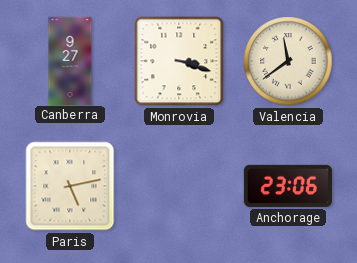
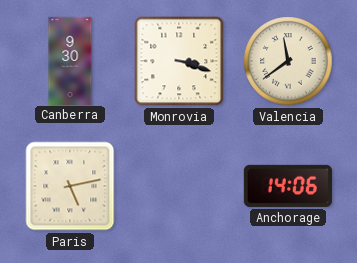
Canberra: 9:27 -> 9:30 (70, 60)
Anchorage: 23:06 -> 14:06 (288, 186)
